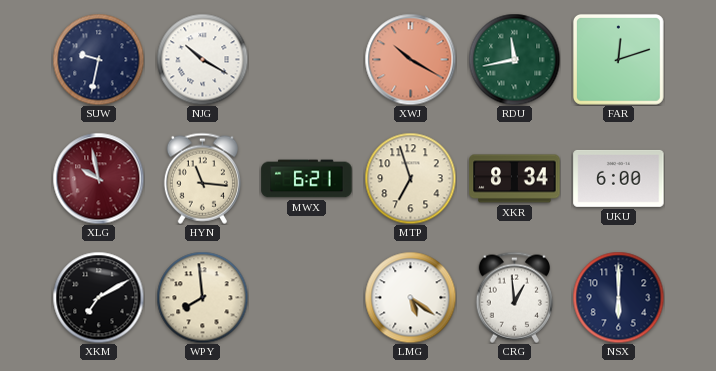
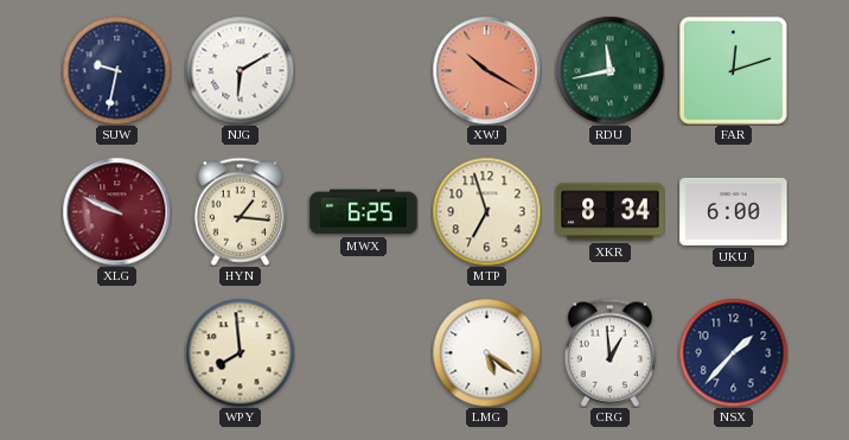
NJG: 10:20 -> 6:10 (240, 70)
XLG: 9:58 -> 9:49 (116, 211)
HYN: 11:16 -> 1:16 (240, 211)
MWX: 6:21 -> 6:25 (364, 212)
XKM: 7:10 -> none (98, 297)
NSX: 6:00 -> 1:37 (733, 352)
